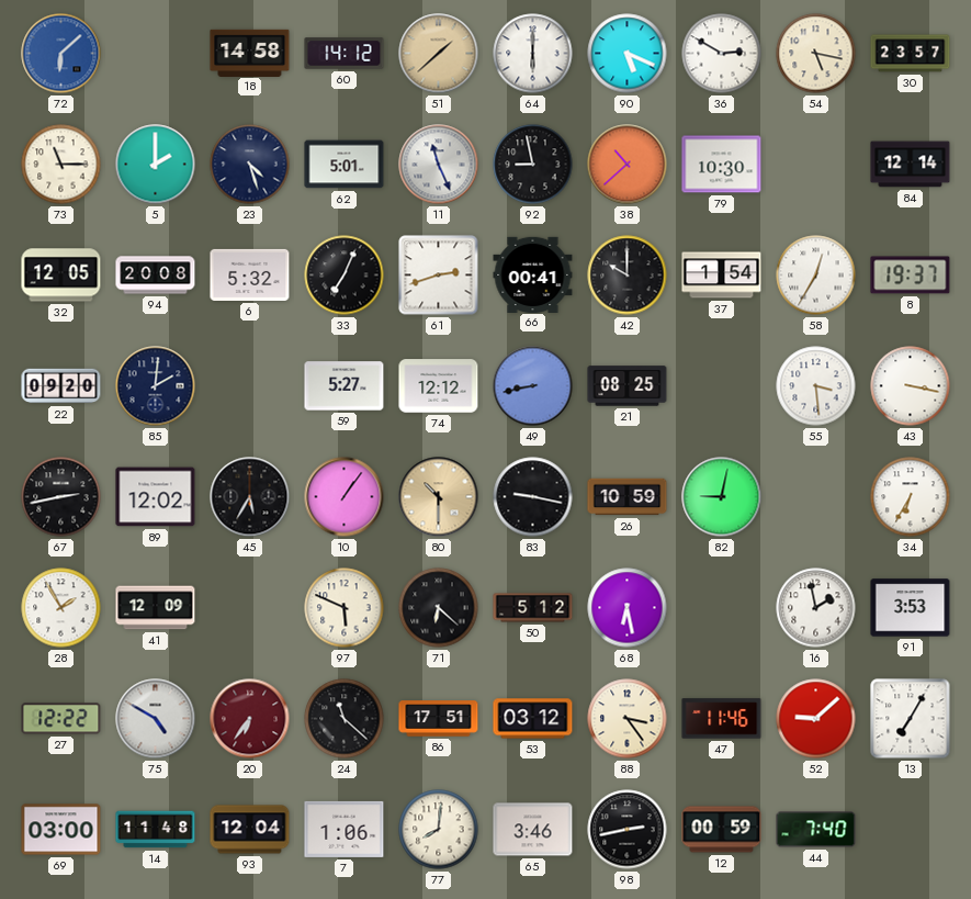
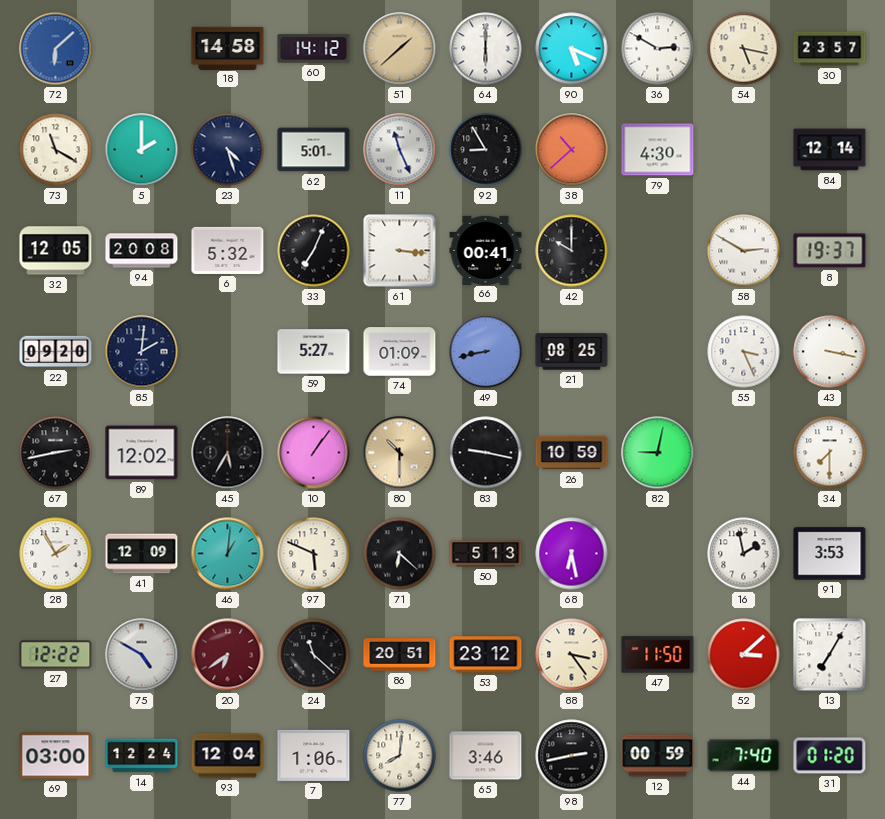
73: 11:15 -> 11:20 (56, 150)
92: 8:58 -> 8:55 (486, 150)
79: 10:30 -> 4:30 (658, 150)
61: 2:42 -> 3:16 (400, 251)
37: 1:54 -> none (722, 276)
58: 12:35 -> 2:50 (744, 251)
74: 12:12 -> 01:09 (400, 352)
55: 3:29 -> 3:26 (744, 352)
34: 6:35 -> 7:30 (830, 453)
46: none -> 1:01 (228, 554)
50: 5:12 -> 5:13 (486, 554)
20: 6:36 -> 6:39 (228, 655)
86: 17:51 -> 20:51 (400, 655)
53: 03:12 -> 23:12 (486, 655)
47: 11:46 -> 11:50 (658, 655)
52: 9:08 -> 3:08 (744, 655)
14: 11:48 -> 12:24 (142, 756)
31: none -> 01:20 (830, 756)
